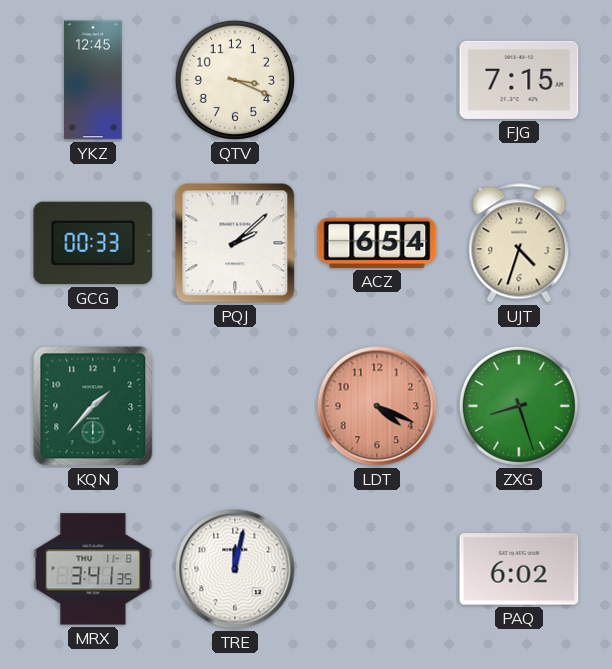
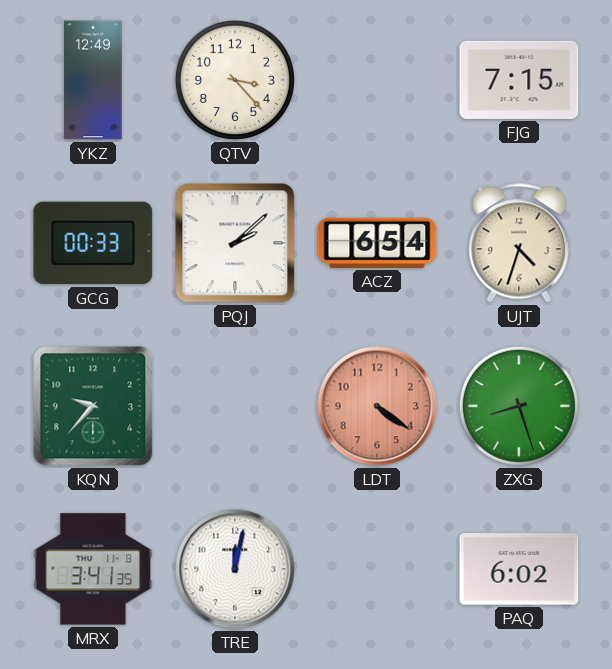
YKZ: 12:45 -> 12:49 (93, 80)
QTV: 3:19 -> 3:23 (235, 80)
KQN: 1:37 -> 9:37 (93, 406)
LDT: 4:19 -> 4:21 (377, 406)
